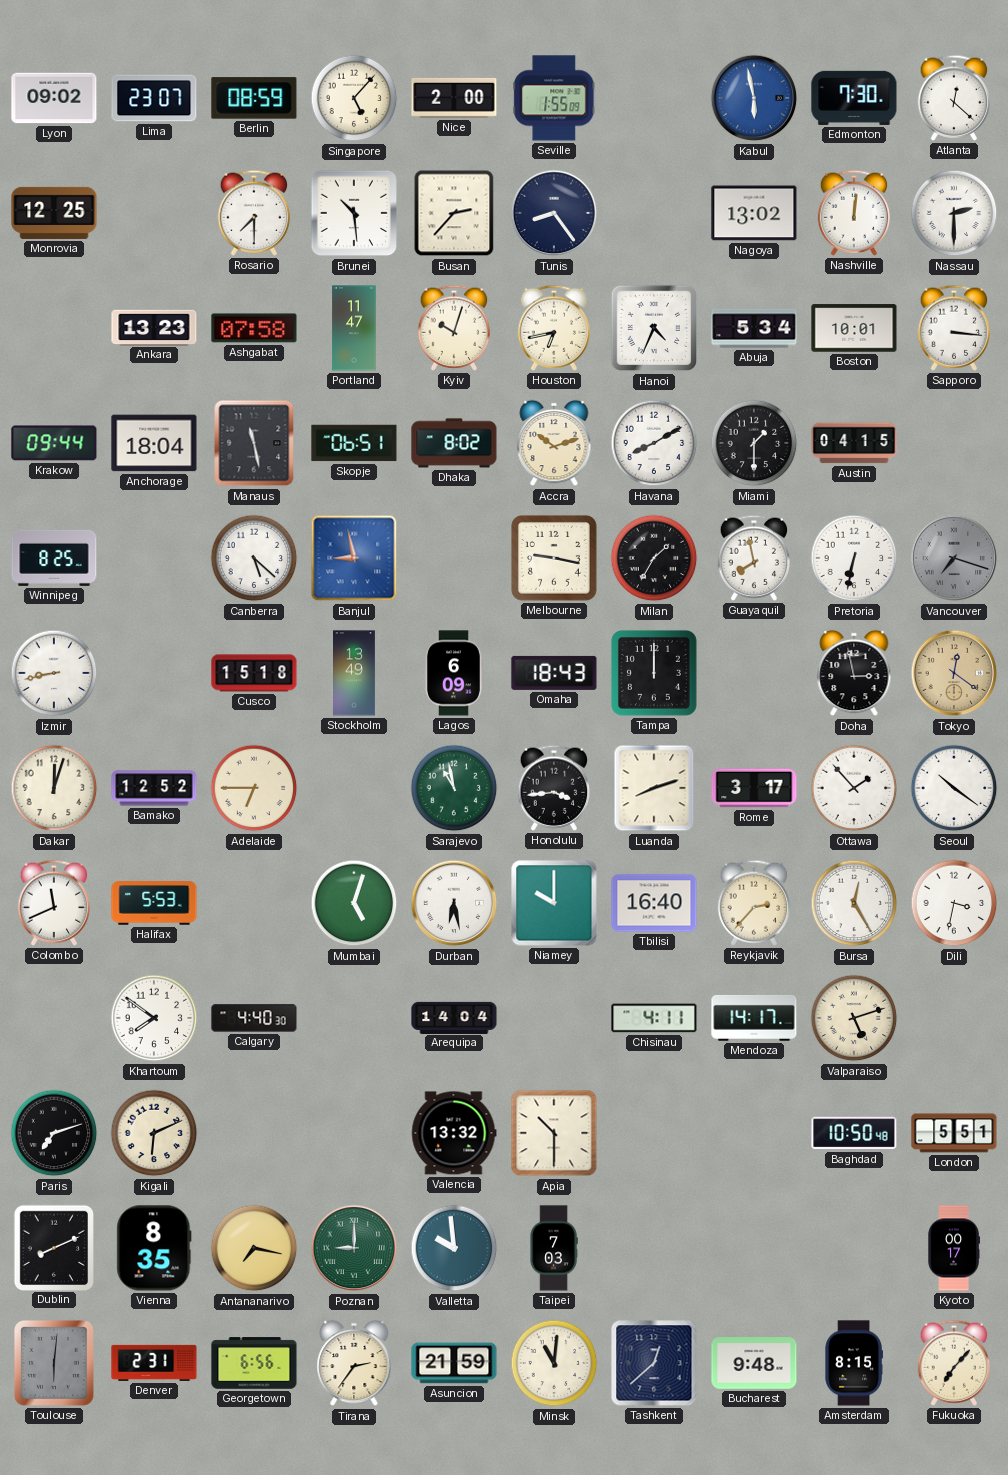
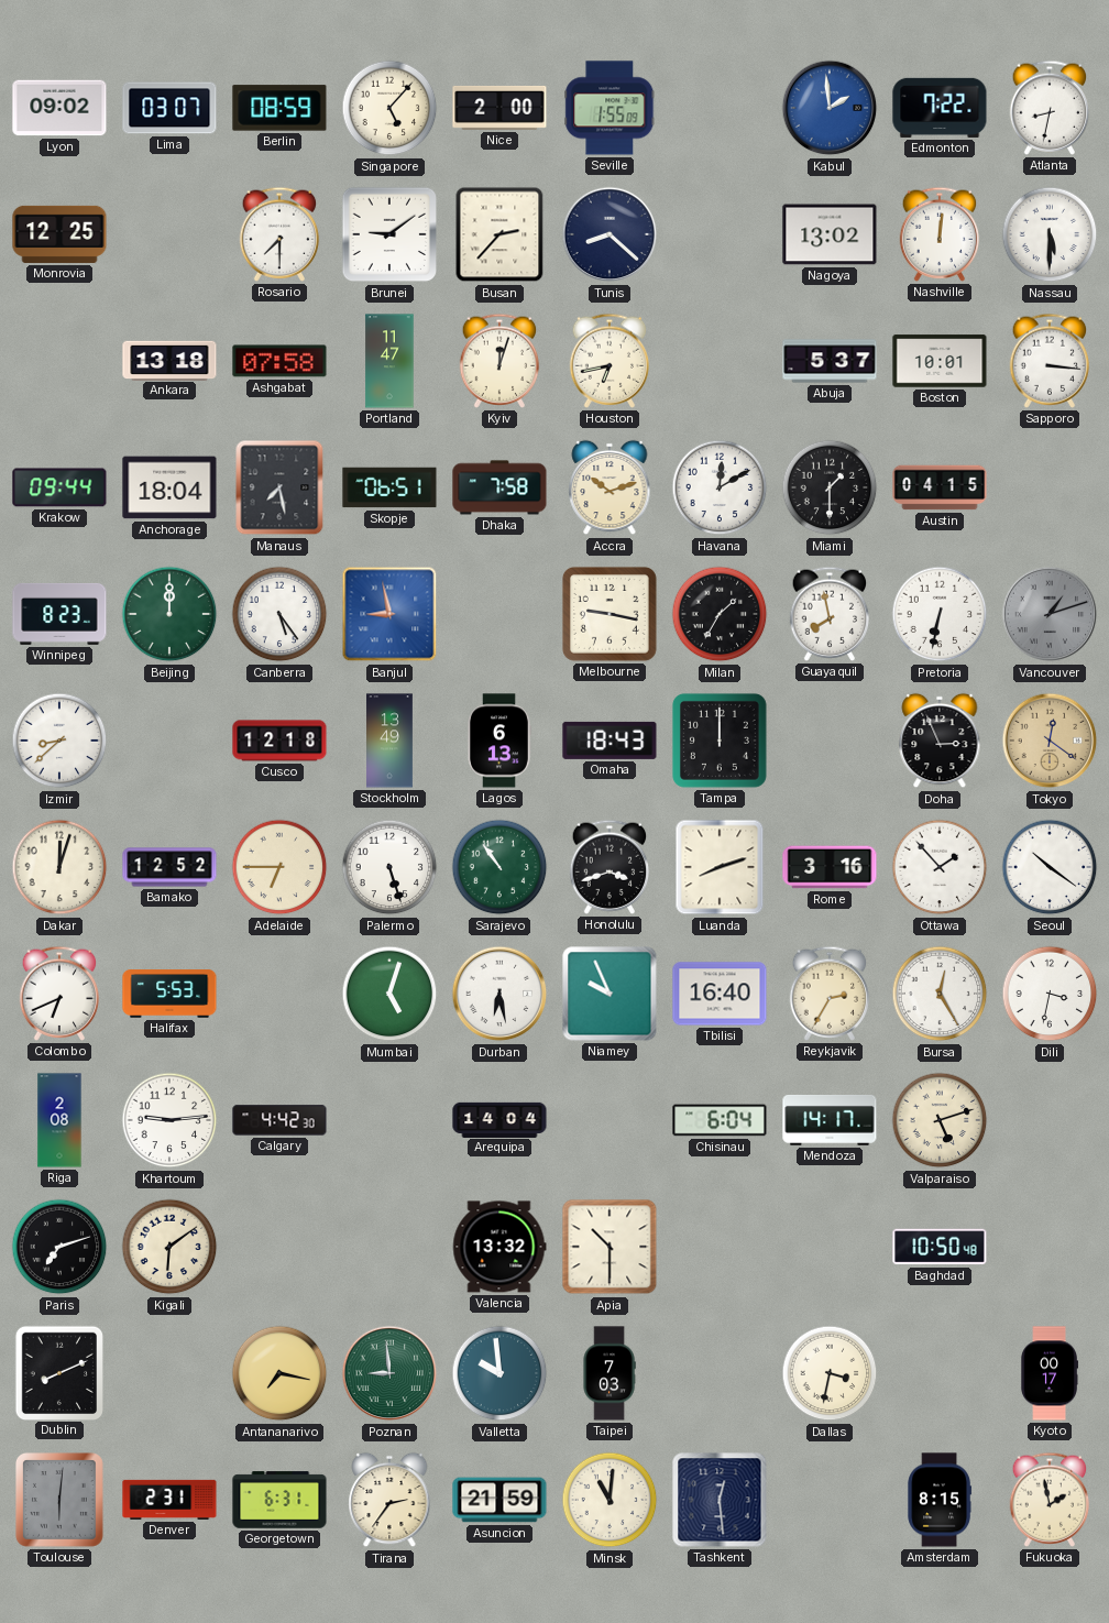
Lima: 23:07 -> 03:07 (169, 108)
Kabul: 5:58 -> 1:59 (830, 108)
Edmonton: 7:30 -> 7:22 (940, 108)
Atlanta: 12:22 -> 8:32 (1050, 108)
Brunei: 10:29 -> 9:09 (389, 234)
Tunis: 8:24 -> 8:22 (610, 234)
Nassau: 2:30 -> 5:30 (1050, 234)
Ankara: 13:23 -> 13:18 (169, 360)
Kyiv: 10:03 -> 12:03 (499, 361)
Hanoi: 4:34 -> none (654, 328)
Abuja: 5:34 -> 5:37 (830, 361)
Manaus: 11:28 -> 7:28 (279, 487)
Dhaka: 8:02 -> 7:58 (499, 487)
Havana: 8:10 -> 12:10 (720, 487)
Winnipeg: 8:25 -> 8:23 (59, 614)
Beijing: none -> 12:00 (169, 614)
Canberra: 5:22 -> 5:24 (279, 614)
Vancouver: 7:18 -> 1:12 (1050, 614)
Izmir: 8:43 -> 8:38 (59, 741)
Cusco: 15:18 -> 12:18 (279, 741)
Lagos: 6:09 -> 6:13 (499, 741)
Doha: 2:58 -> 2:56 (940, 741)
Palermo: none -> 5:27 (389, 867)
Sarajevo: 10:58 -> 10:54 (499, 867)
Honolulu: 3:44 -> 3:42 (610, 867)
Rome: 3:17 -> 3:16 (830, 867)
Colombo: 11:41 -> 6:41 (59, 994)
Niamey: 10:00 -> 9:56 (610, 994)
Reykjavik: 2:37 -> 2:35 (830, 994)
Riga: none -> 2:08 (59, 1120)
Khartoum: 7:51 -> 9:14 (169, 1120)
Calgary: 4:40 -> 4:42 (279, 1120)
Chisinau: 4:11 -> 6:04 (720, 1120)
Kigali: 6:11 -> 6:09 (169, 1247)
London: 5:51 -> none (954, 1133)
Vienna: 8:35 -> none (154, 1248)
Poznan: 9:00 -> 8:59 (389, 1373)
Dallas: none -> 3:32 (830, 1373)
Georgetown: 6:56 -> 6:31 (279, 1500)
Tashkent: 12:38 -> 12:29 (720, 1500)
Bucharest: 9:48 -> none (754, 1363)
Fukuoka: 7:07 -> 1:58 (1050, 1500)
